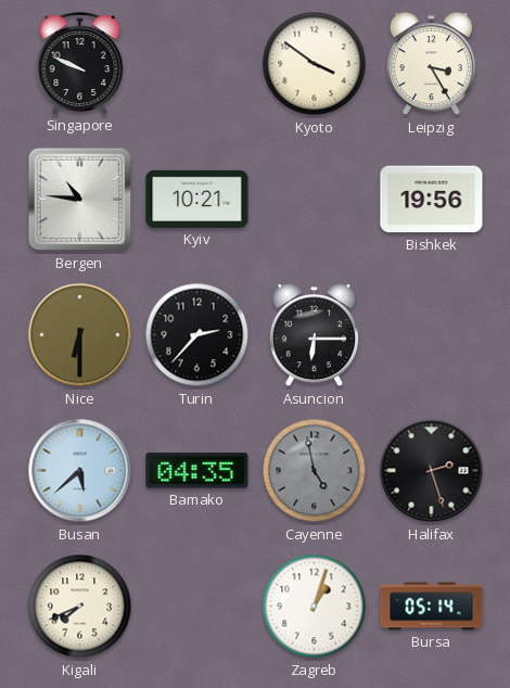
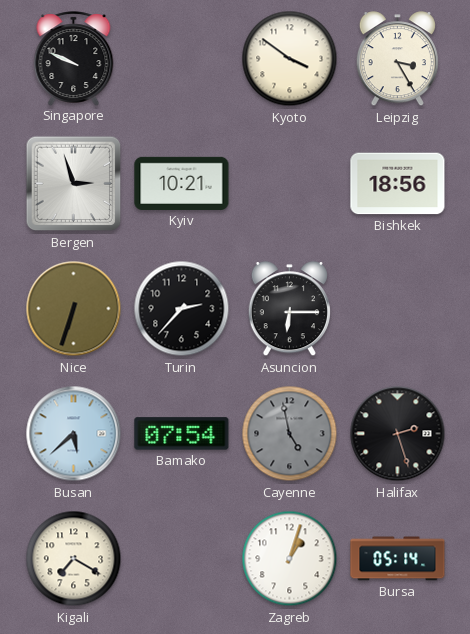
Bergen: 10:46 -> 2:57 (74, 184)
Bishkek: 19:56 -> 18:56 (398, 184)
Nice: 6:30 -> 6:33 (74, 309)
Bamako: 04:35 -> 07:54 (182, 434)
Kigali: 7:41 -> 7:20 (74, 559)
